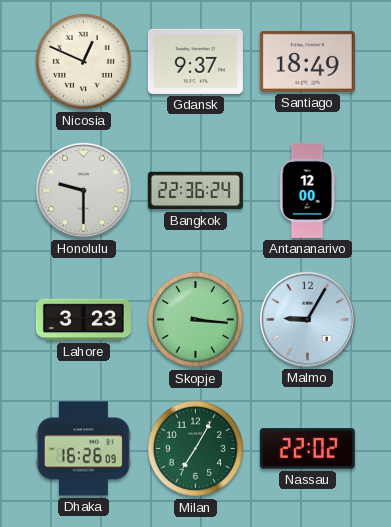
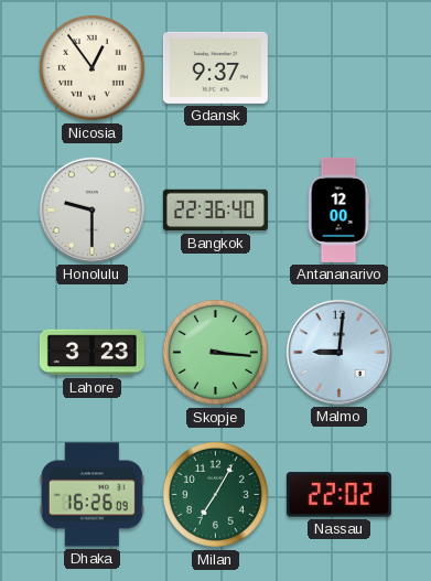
Nicosia: 12:49 -> 12:54 (91, 67)
Santiago: 18:49 -> none (307, 61)
Bangkok: 22:36:24 -> 22:36:40 (215, 211)
Malmo: 9:05 -> 9:01 (338, 352)
